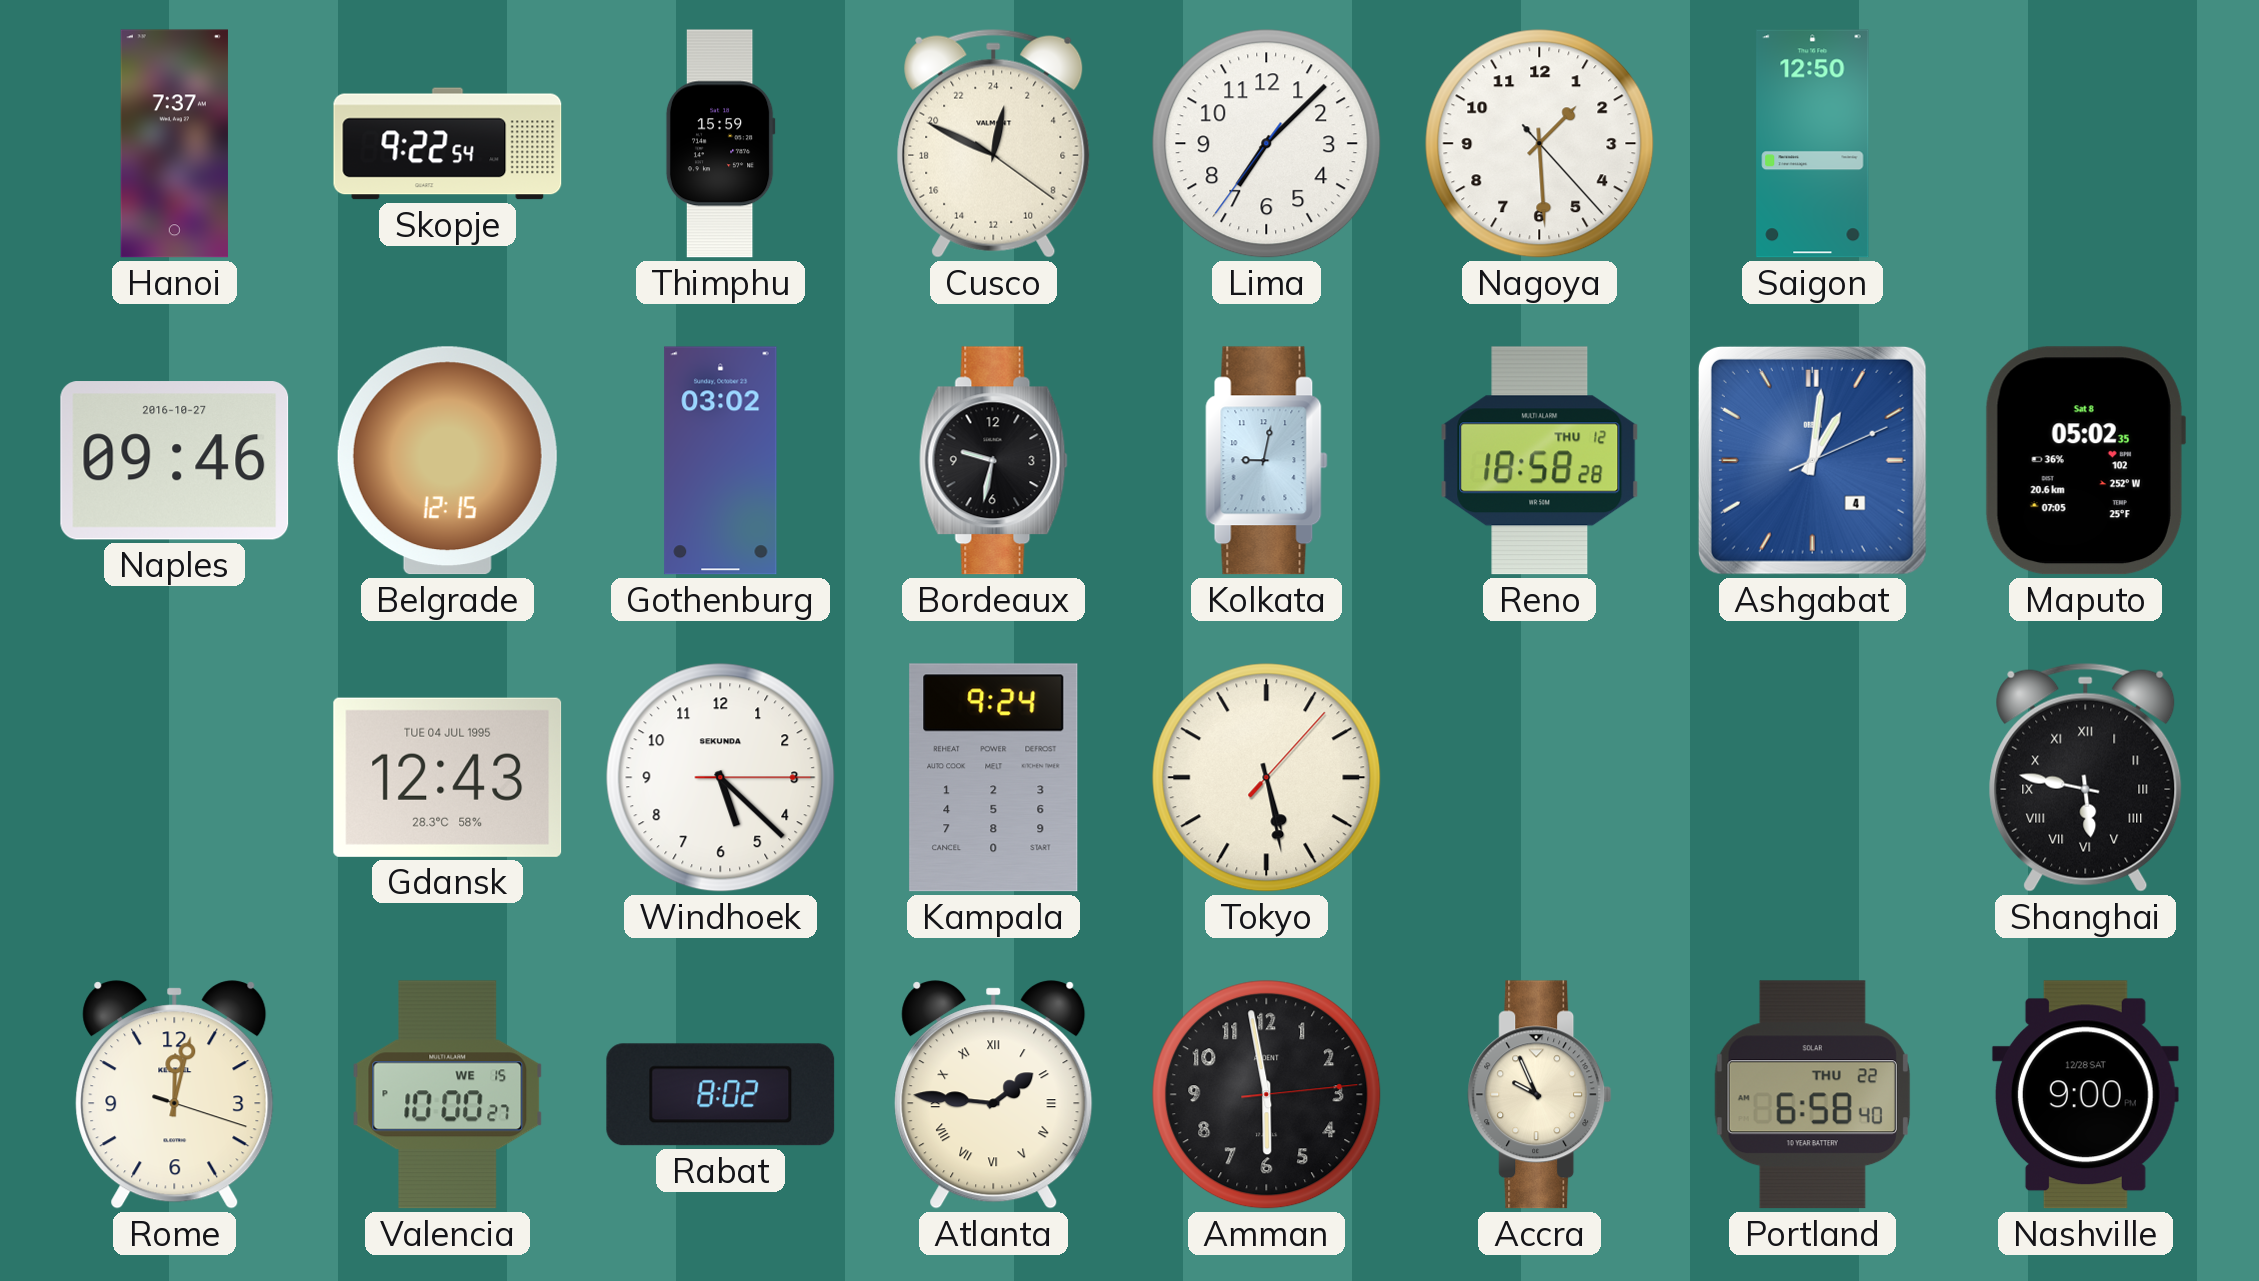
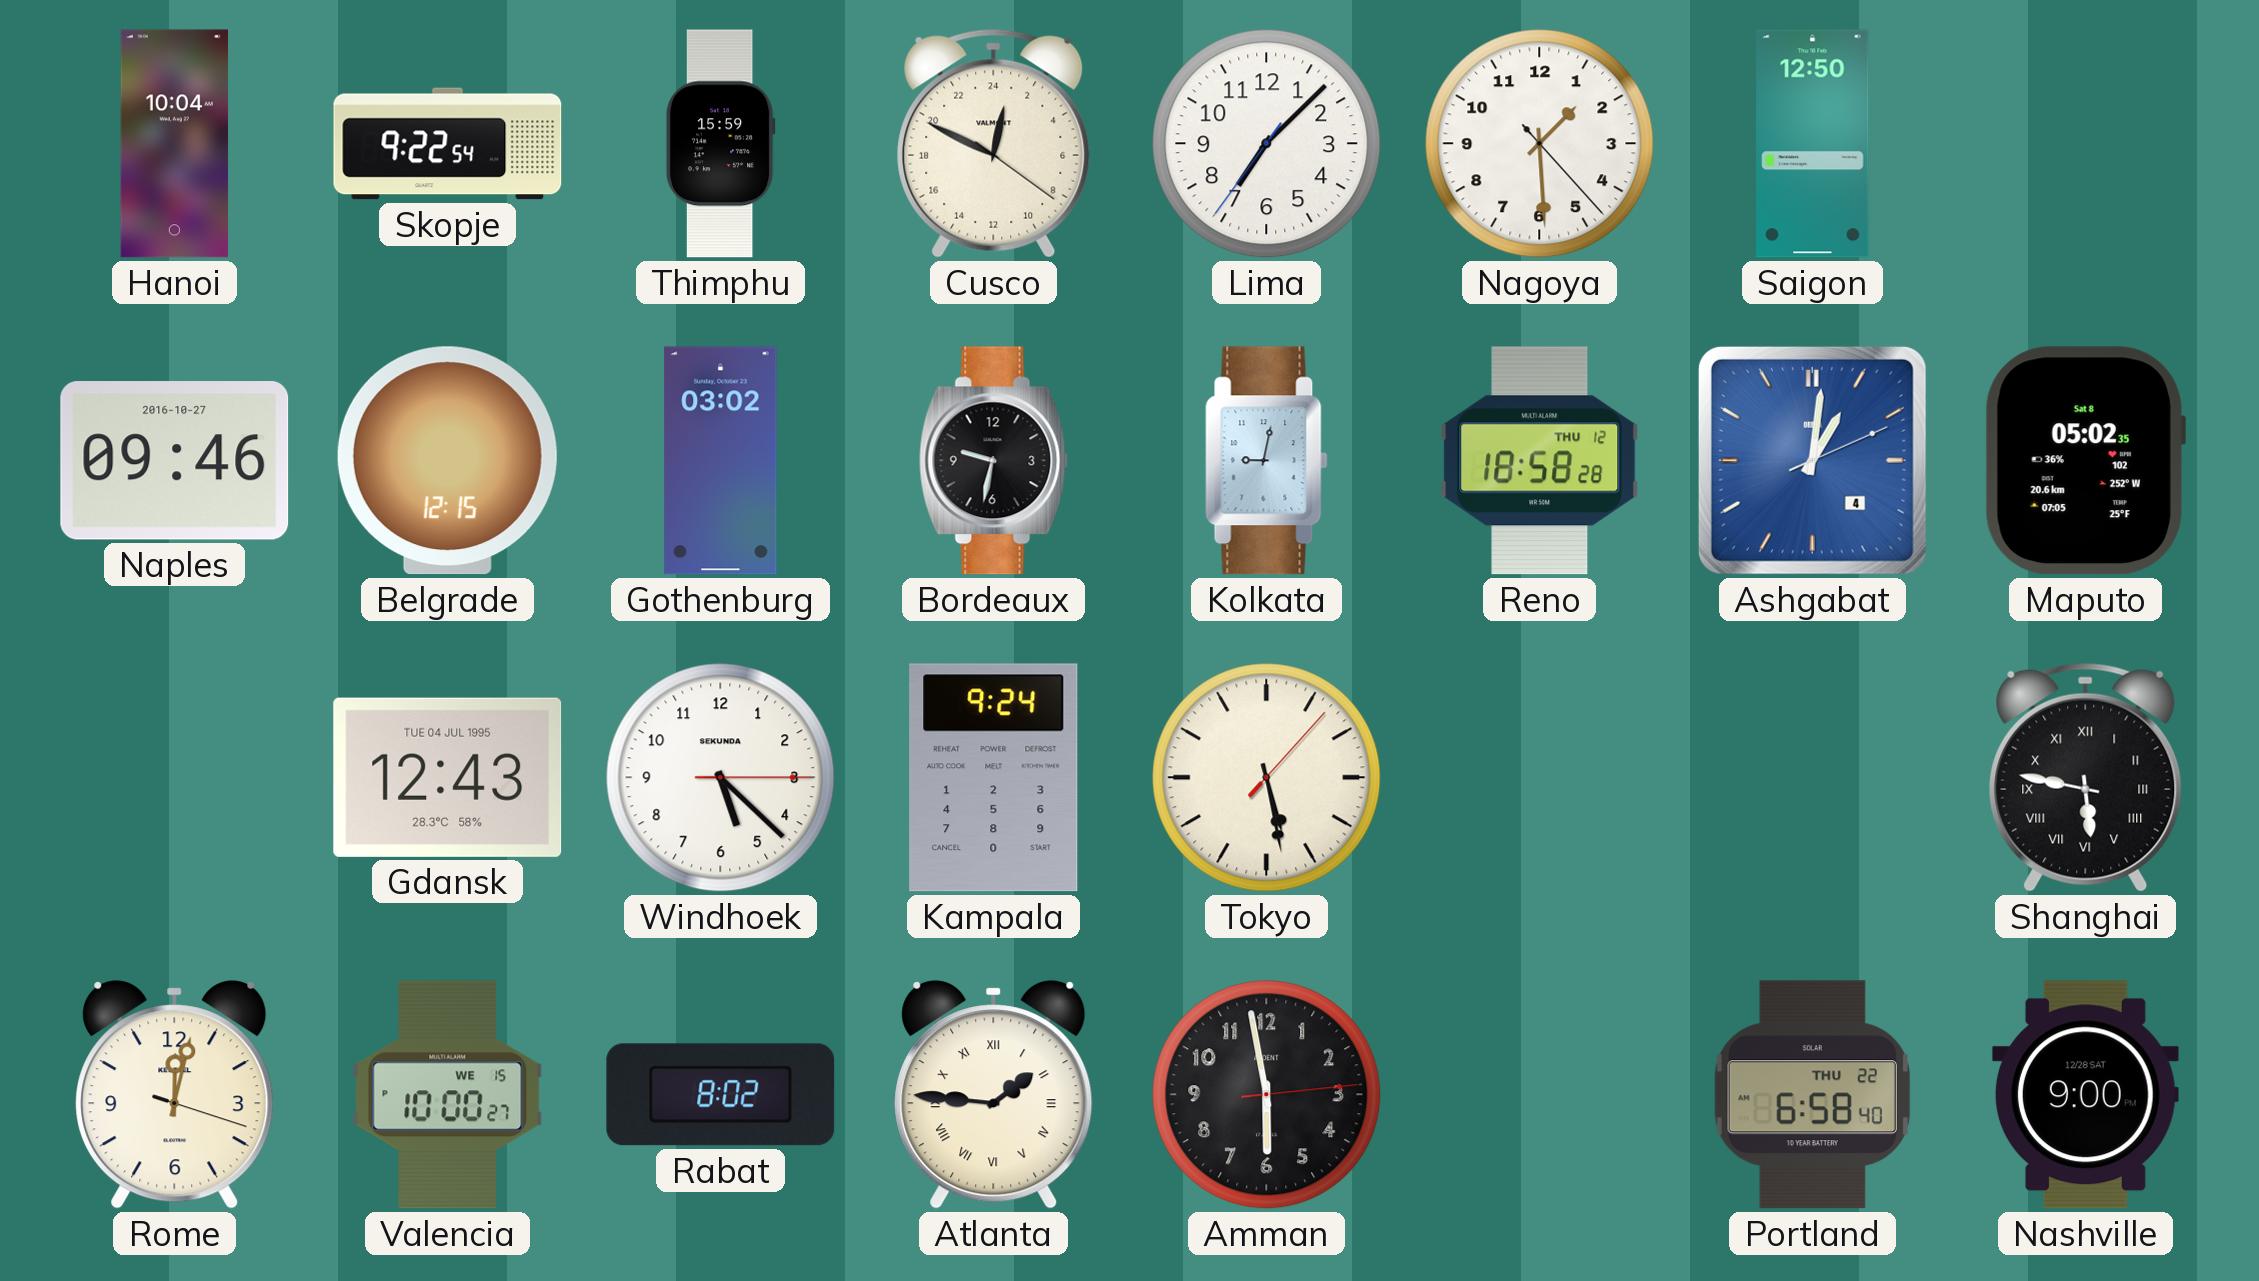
Hanoi: 7:37 -> 10:04 (174, 144)
Accra: 9:56 -> none (1540, 1095)
